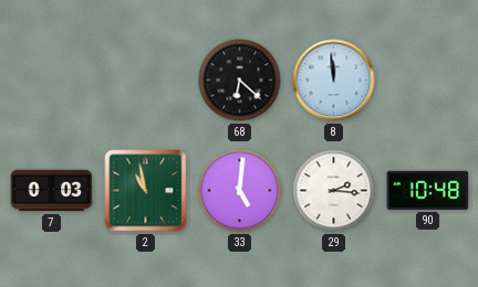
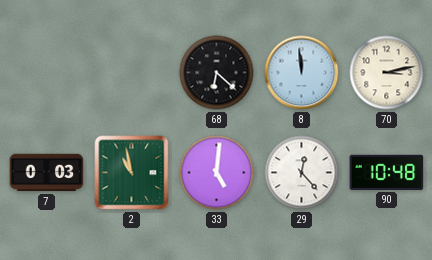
70: none -> 3:13 (387, 73)
29: 2:16 -> 12:23 (302, 173)
